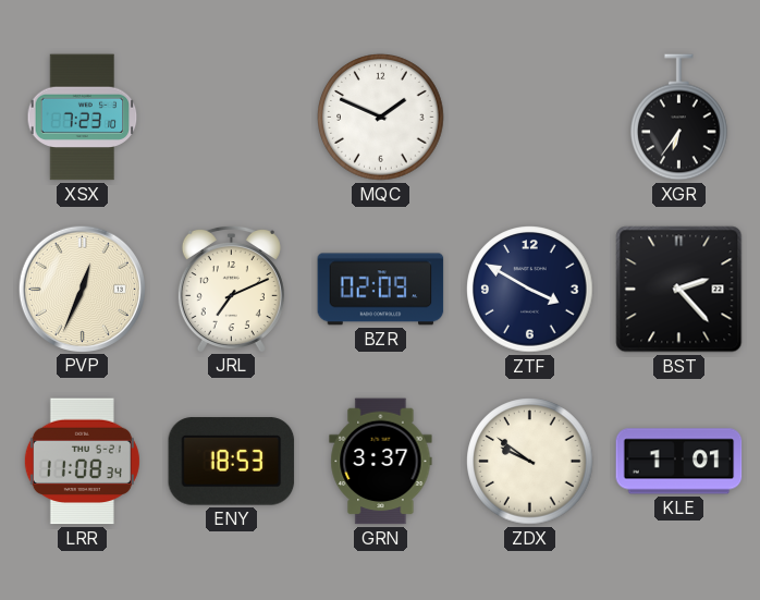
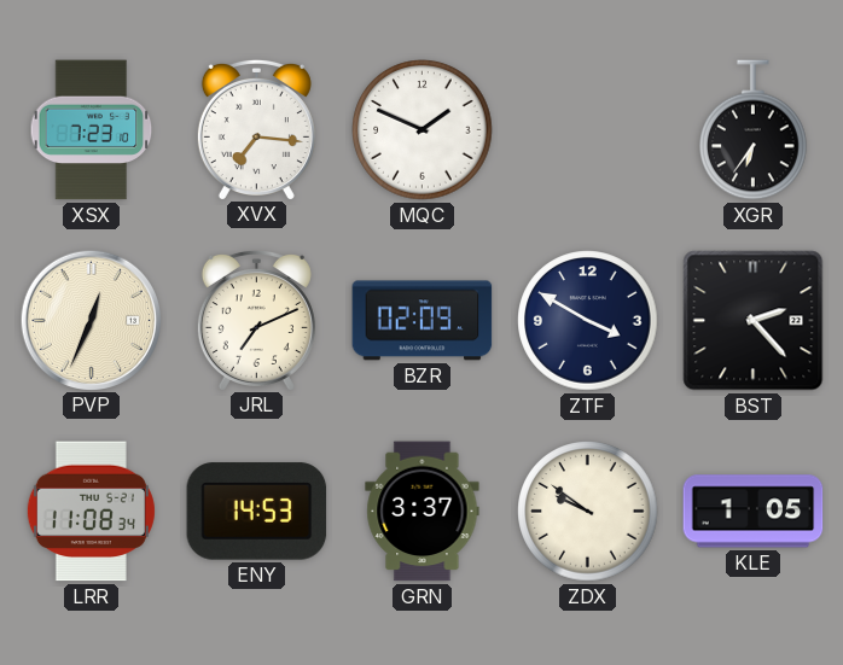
XVX: none -> 7:16 (256, 129)
ENY: 18:53 -> 14:53 (257, 512)
KLE: 1:01 -> 1:05 (754, 512)
